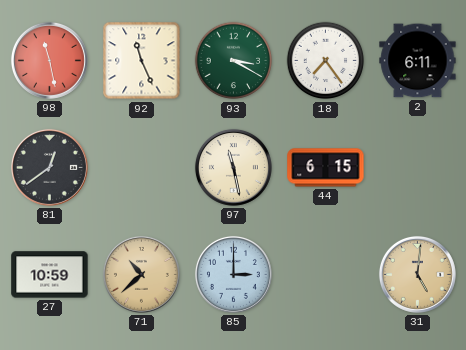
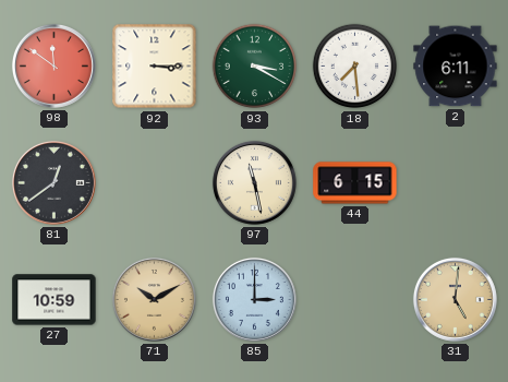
98: 11:28 -> 11:51 (53, 65)
92: 11:26 -> 3:15 (155, 67)
18: 7:24 -> 7:29 (355, 67)
71: 10:38 -> 10:10 (154, 299)
